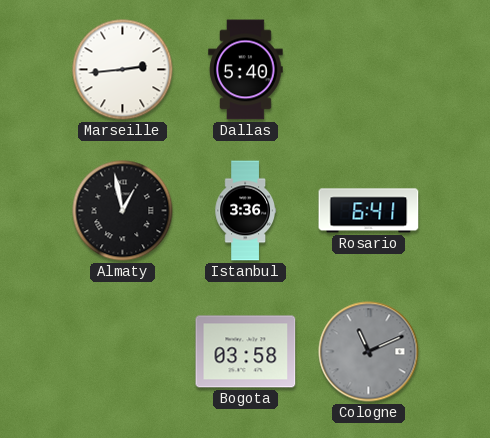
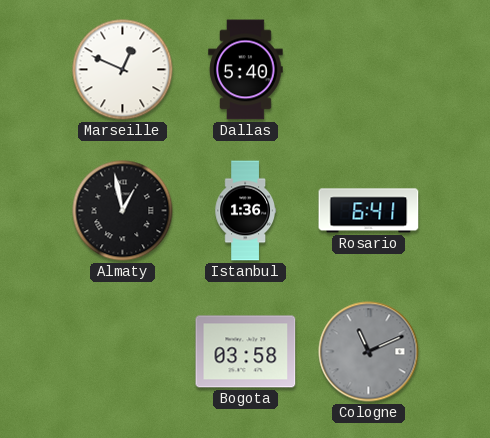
Marseille: 2:44 -> 12:49 (123, 70)
Istanbul: 3:36 -> 1:36 (245, 211)
